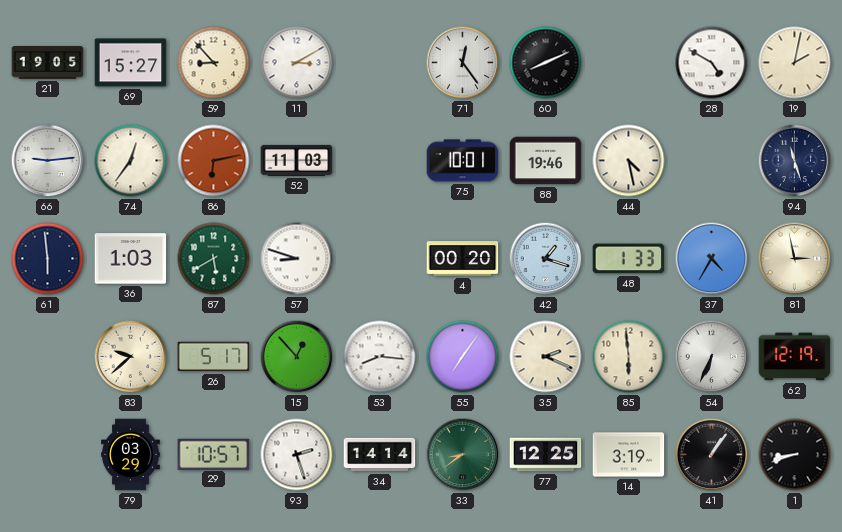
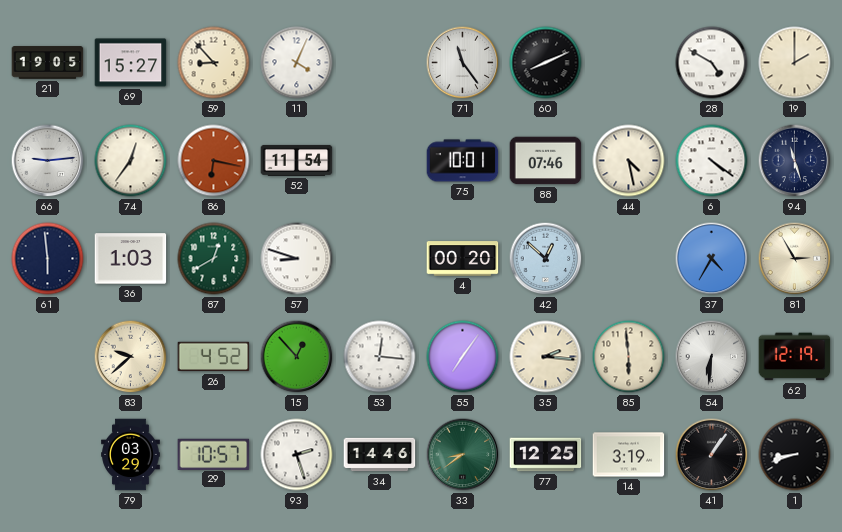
11: 3:10 -> 4:04 (297, 63)
71: 12:24 -> 11:24 (463, 63)
19: 2:02 -> 2:00 (795, 63)
86: 6:13 -> 6:17 (214, 161)
52: 11:03 -> 11:54 (297, 160)
88: 19:46 -> 07:46 (546, 161)
6: none -> 4:21 (712, 161)
87: 5:40 -> 12:40 (214, 259)
42: 1:18 -> 12:52 (546, 259)
48: 1:33 -> none (629, 259)
81: 2:58 -> 2:55 (795, 259)
26: 5:17 -> 4:52 (214, 357)
53: 8:16 -> 12:16 (380, 357)
35: 2:19 -> 2:16 (546, 357)
54: 6:34 -> 6:31 (712, 357)
34: 14:14 -> 14:46 (380, 455)
